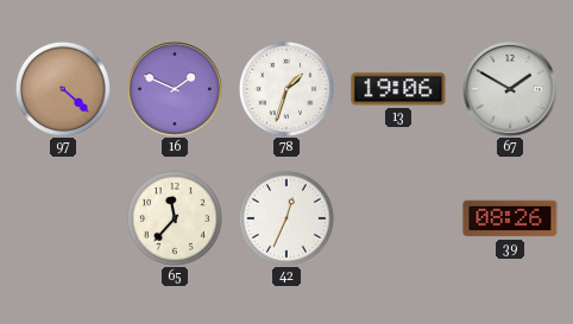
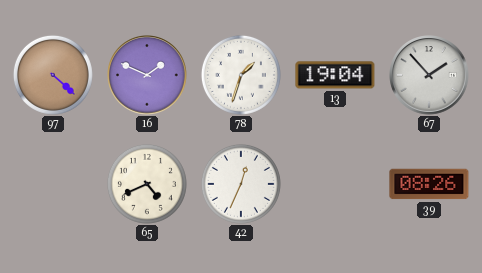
13: 19:06 -> 19:04 (335, 75)
67: 1:50 -> 1:53 (429, 75)
65: 11:37 -> 4:41 (147, 184)
